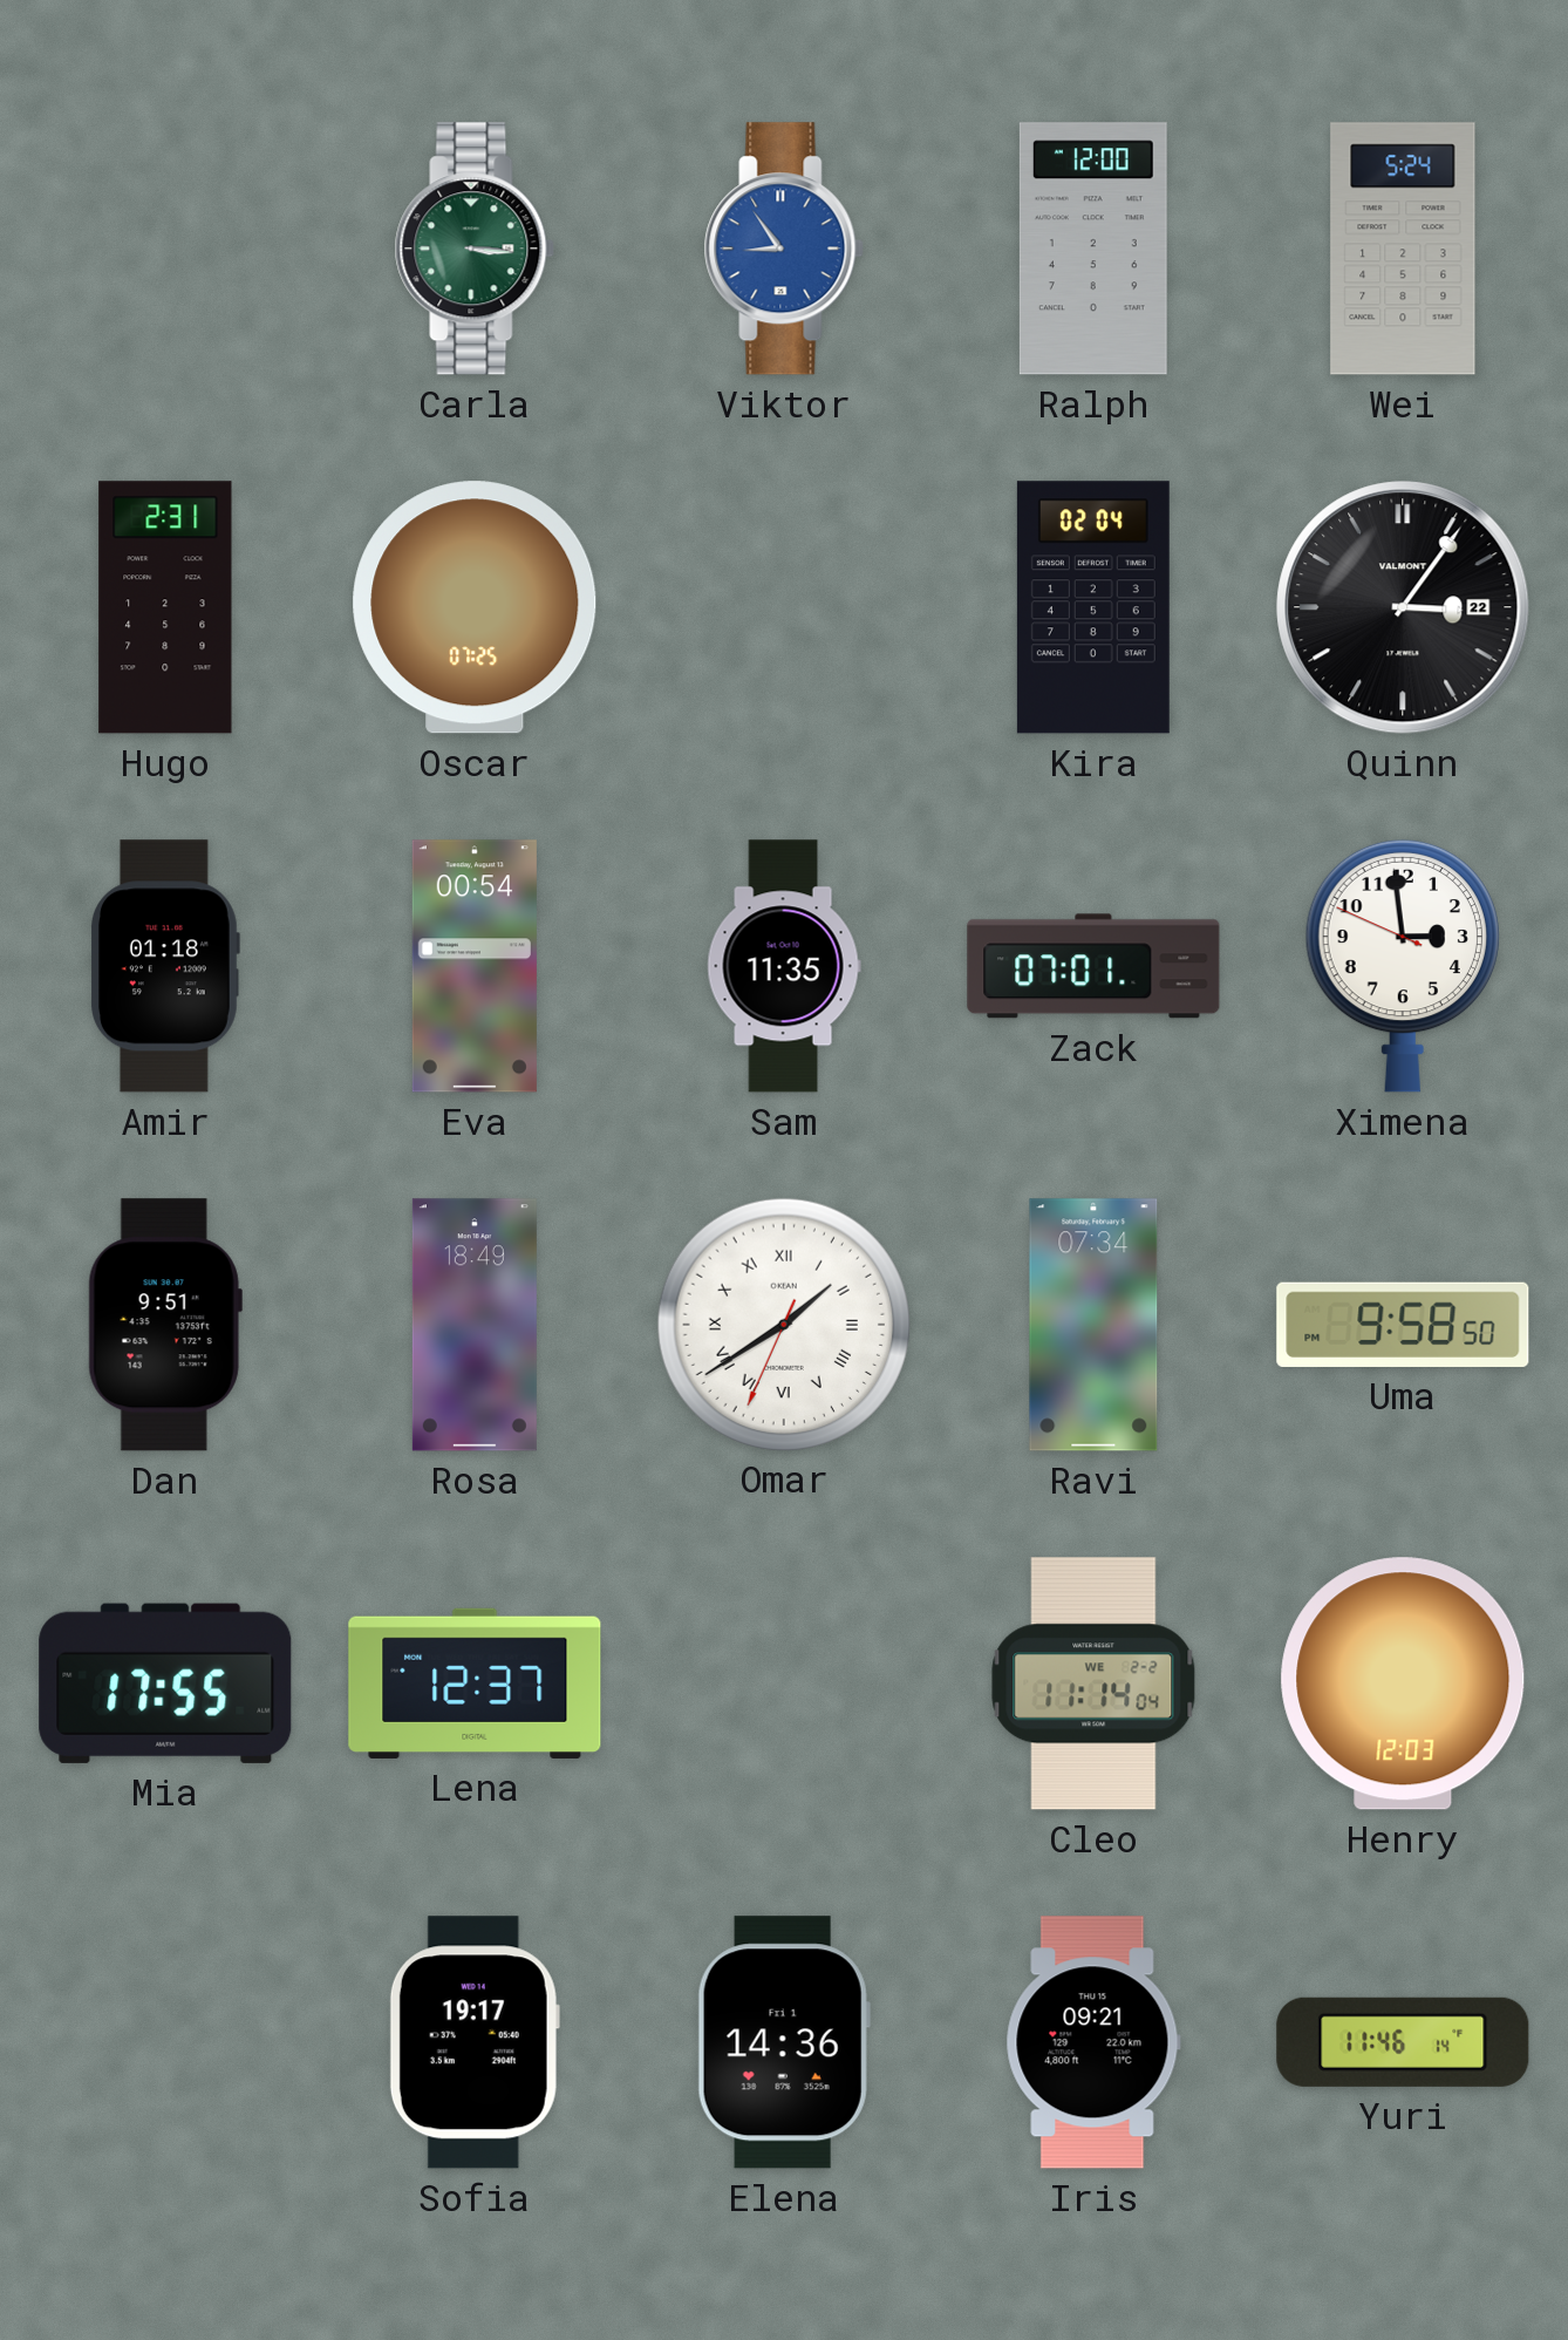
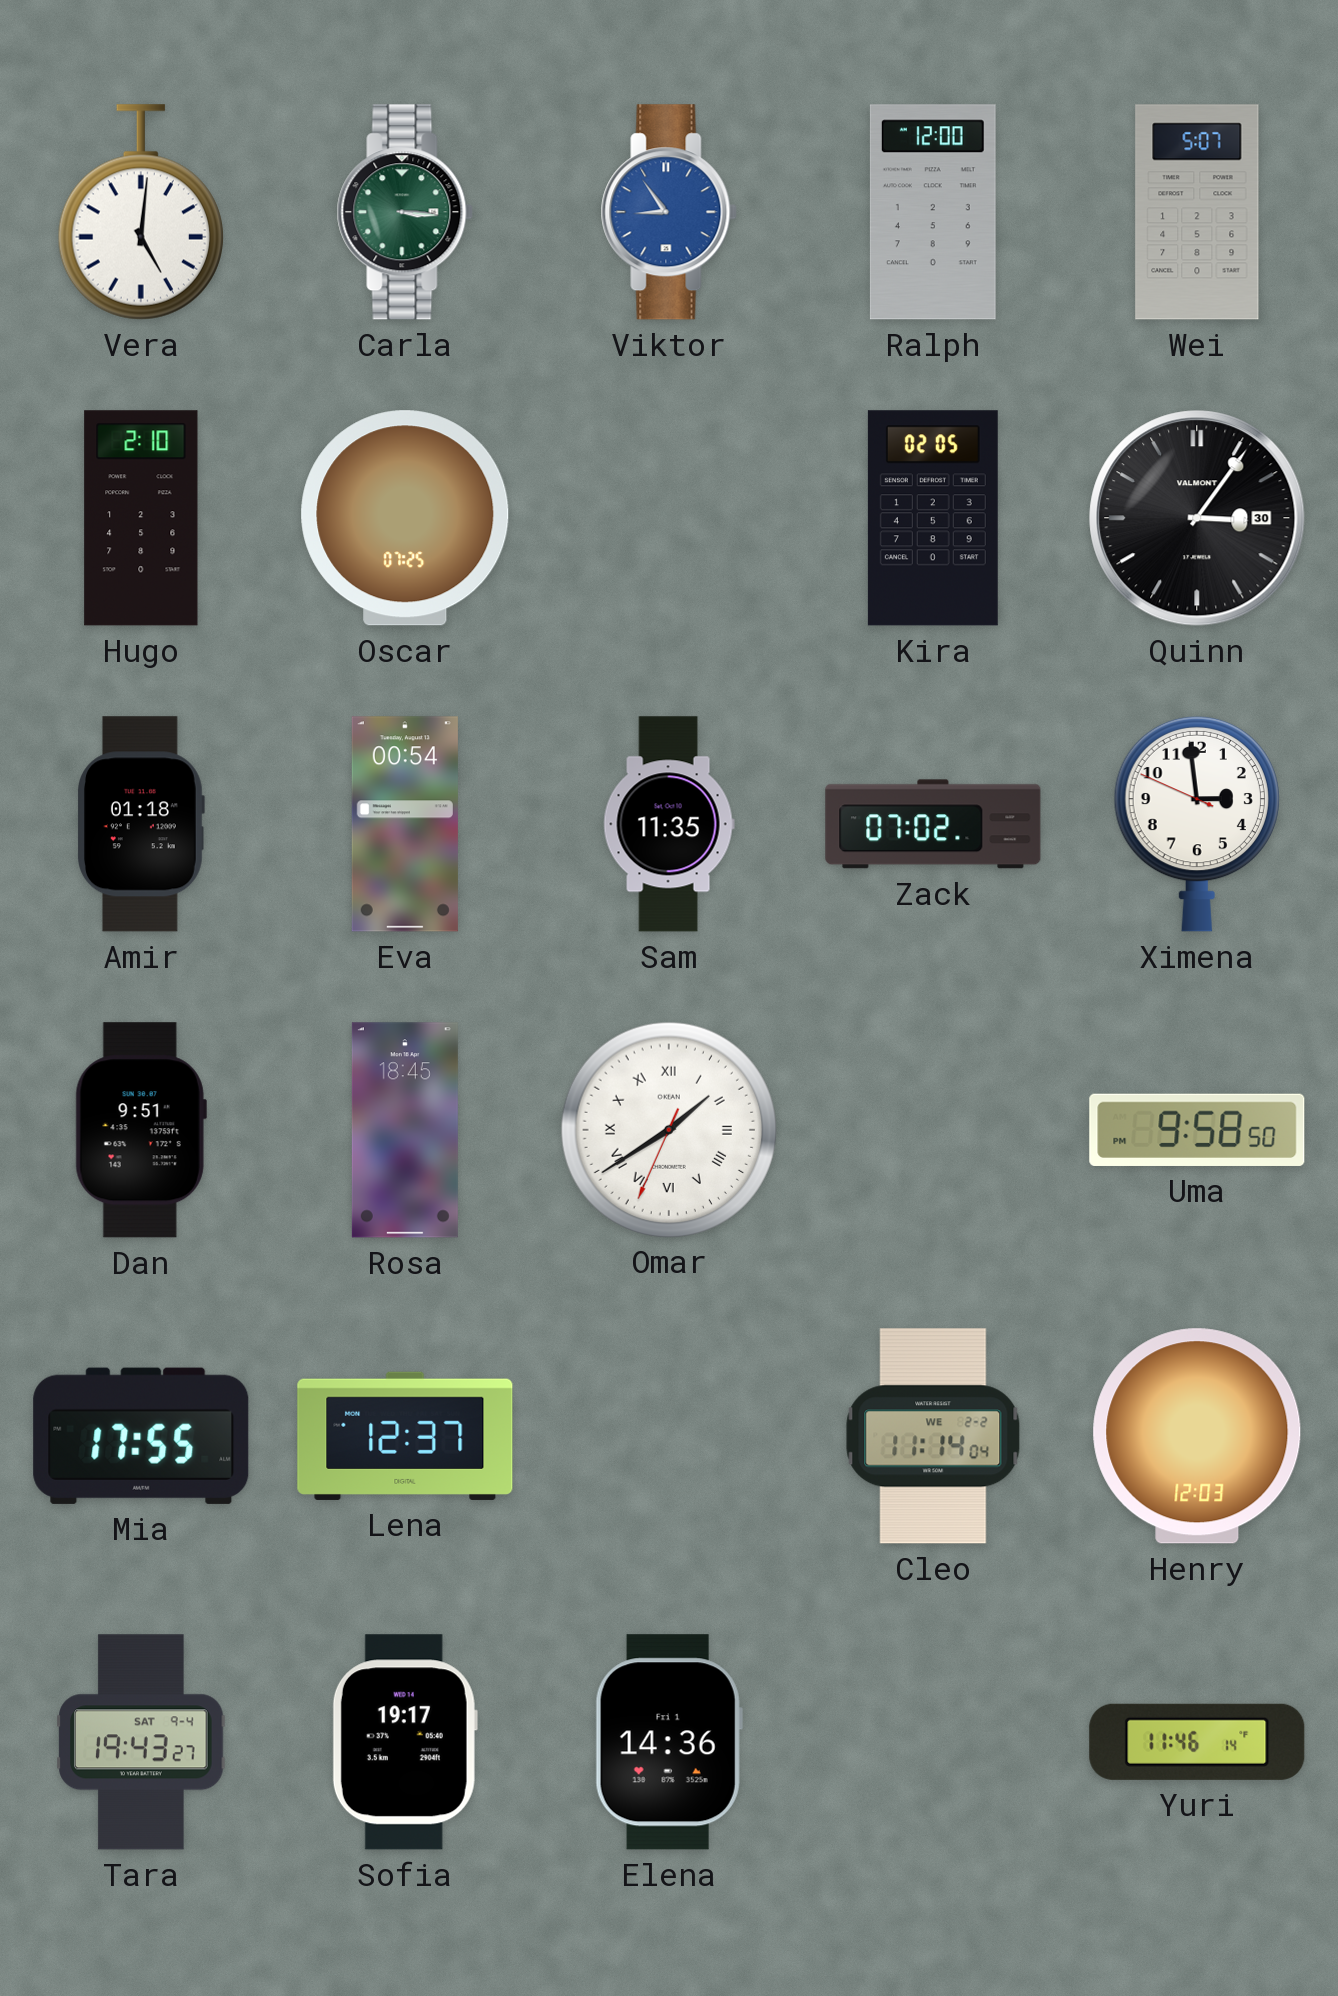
Vera: none -> 5:01 (141, 212)
Wei: 5:24 -> 5:07 (1197, 212)
Hugo: 2:31 -> 2:10 (141, 518)
Kira: 02:04 -> 02:05 (933, 518)
Quinn date: 22 -> 30 (1197, 518)
Zack: 07:01 -> 07:02 (933, 824)
Rosa: 18:49 -> 18:45 (405, 1130)
Ravi: 07:34 -> none (1093, 1325)
Tara: none -> 19:43 (141, 1742)
Iris: 09:21 -> none (1093, 2042)
